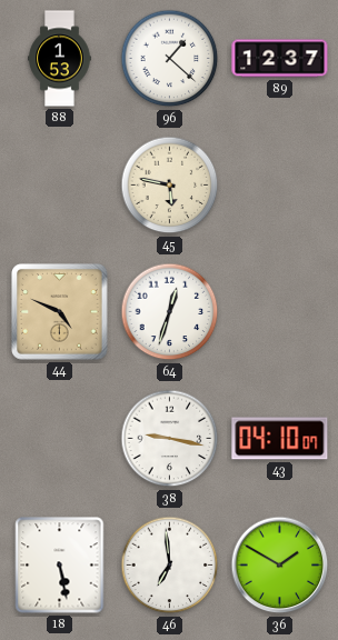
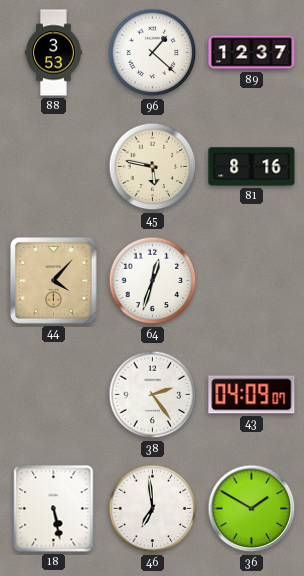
88: 1:53 -> 3:53 (54, 53)
81: none -> 8:16 (252, 167)
44: 4:49 -> 4:07 (54, 281)
38: 9:17 -> 2:24 (153, 395)
43: 04:10 -> 04:09 (252, 395)
